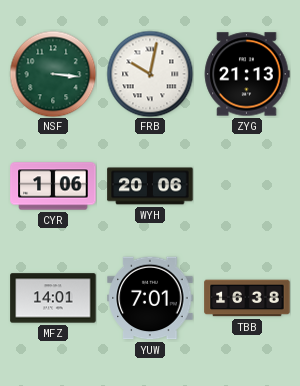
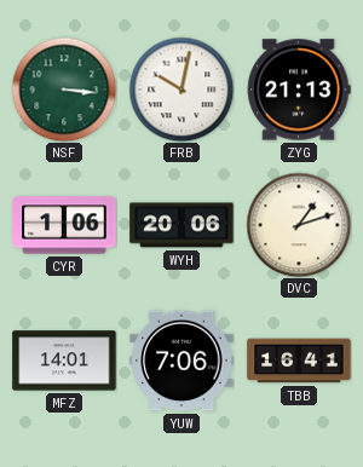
DVC: none -> 1:12 (299, 225)
YUW: 7:01 -> 7:06 (181, 361)
TBB: 16:38 -> 16:41 (299, 361)
